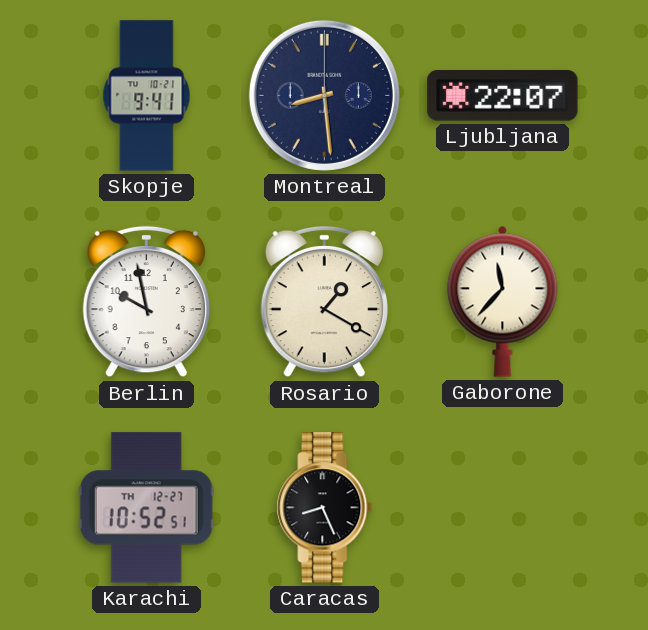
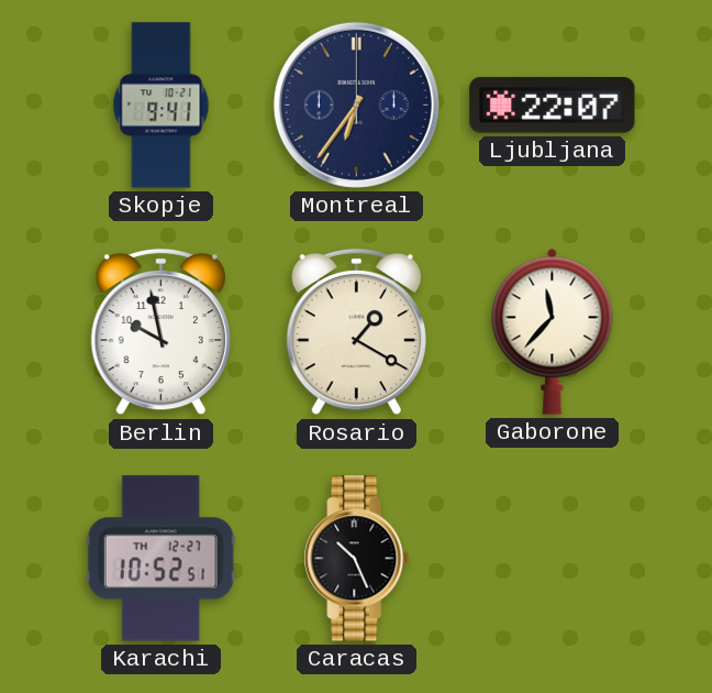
Montreal: 8:29 -> 6:36 (356, 105)
Caracas: 8:26 -> 10:26 (357, 559)
